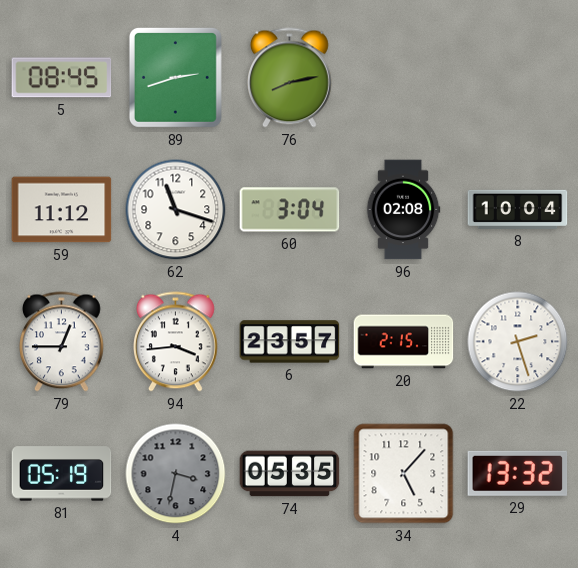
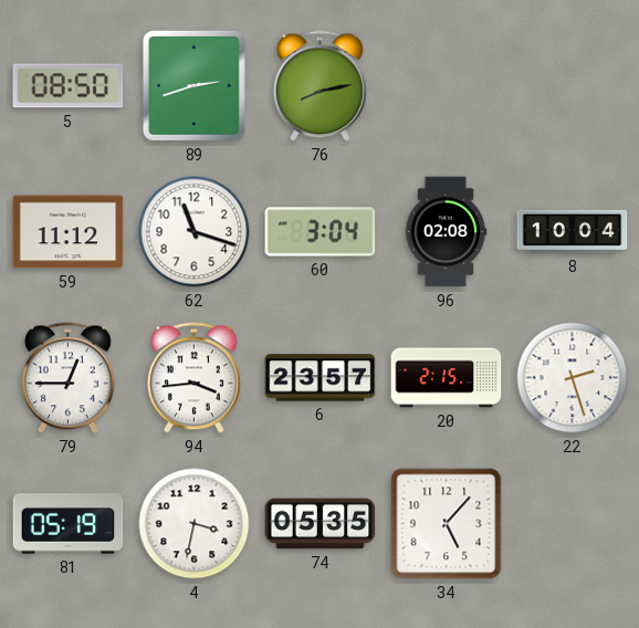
5: 08:45 -> 08:50 (69, 86)
4 dial: grey -> white (195, 524)
29: 13:32 -> none (518, 473)
